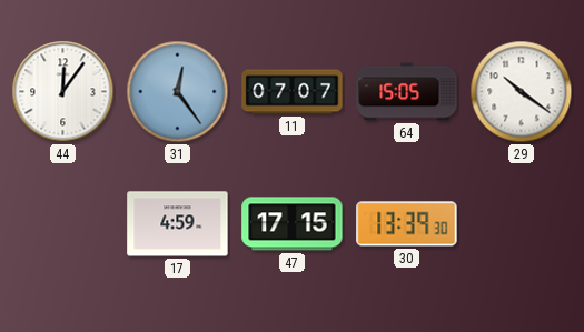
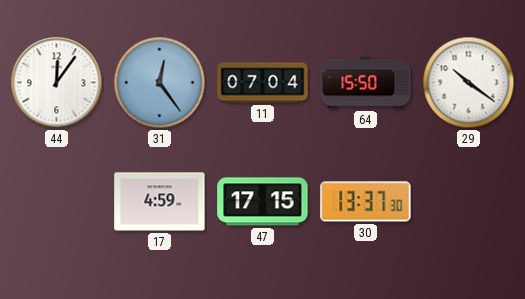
11: 07:07 -> 07:04 (263, 83)
64: 15:05 -> 15:50 (366, 83)
30: 13:39 -> 13:37 (366, 202)
